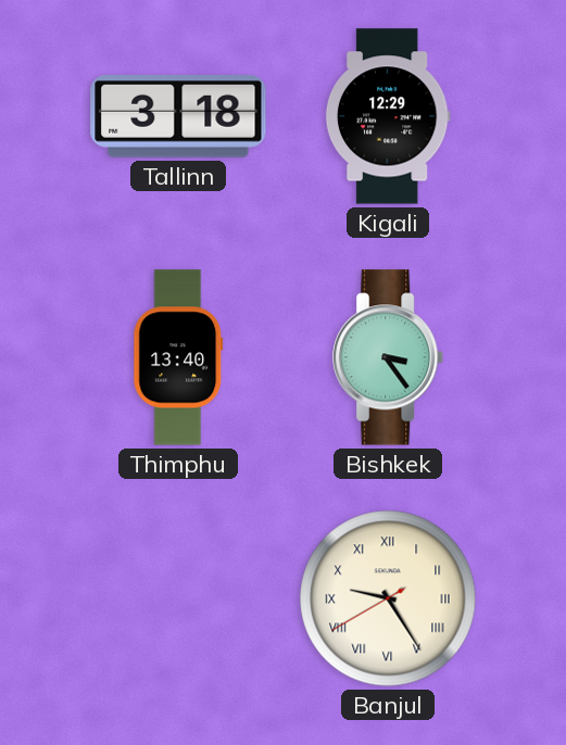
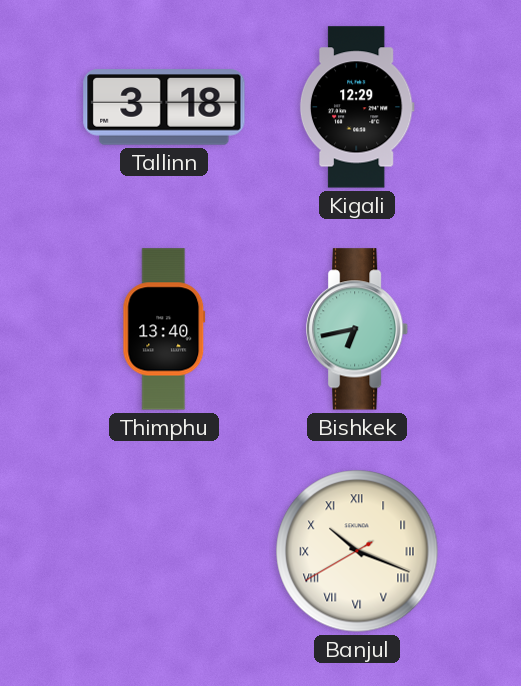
Bishkek: 3:24 -> 6:43 (358, 329)
Banjul: 9:24 -> 10:18 (357, 551)
